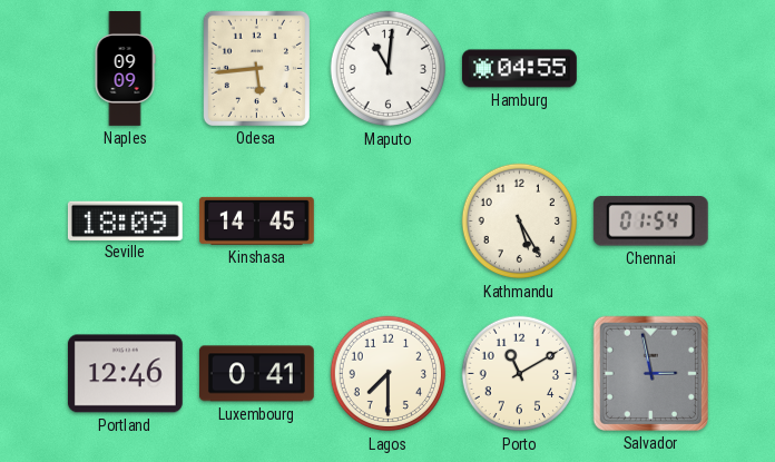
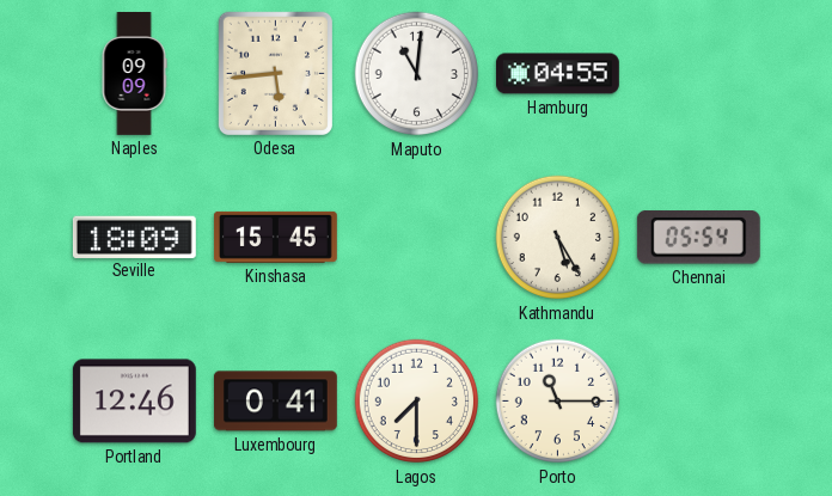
Kinshasa: 14:45 -> 15:45 (275, 237)
Chennai: 01:54 -> 05:54 (698, 238)
Porto: 11:10 -> 11:15 (558, 402)
Salvador: 2:58 -> none (650, 373)
